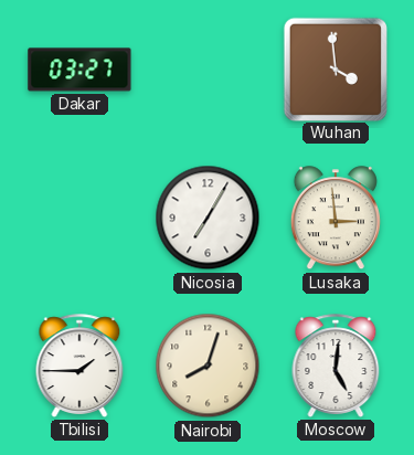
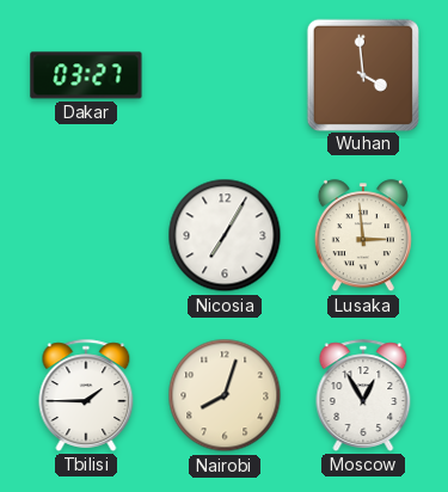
Moscow: 5:01 -> 12:55 (363, 395)
